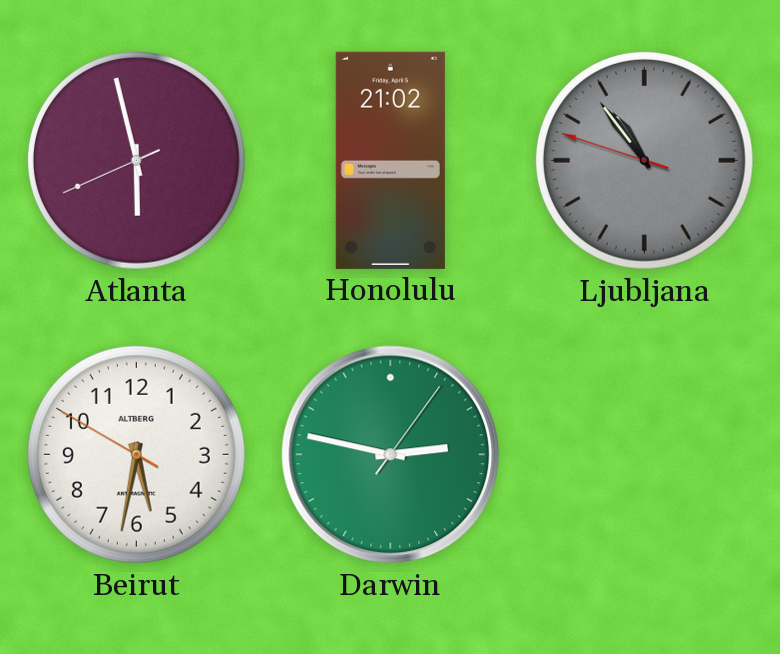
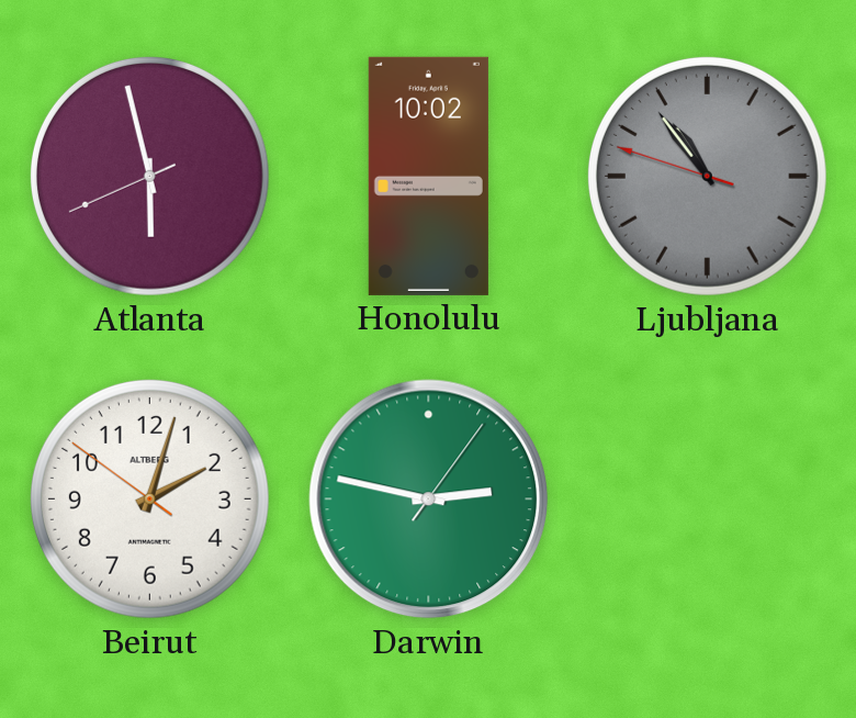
Honolulu: 21:02 -> 10:02 (428, 176)
Beirut: 5:31 -> 2:02 (149, 498)
